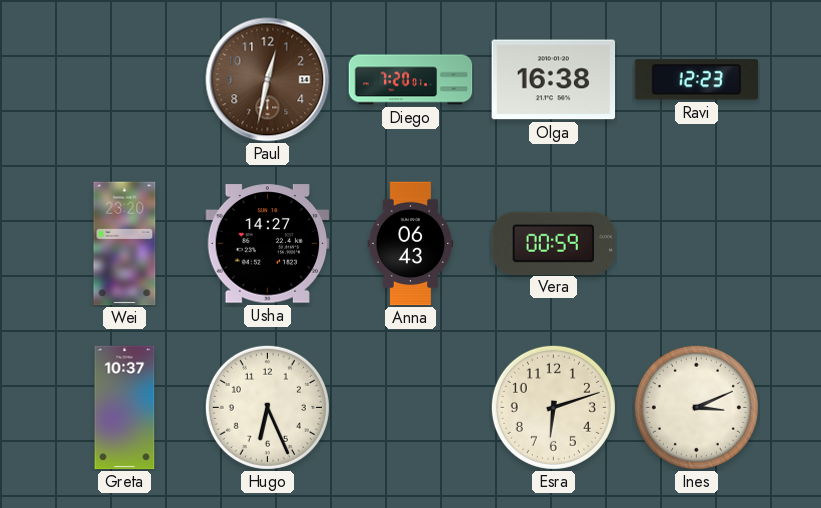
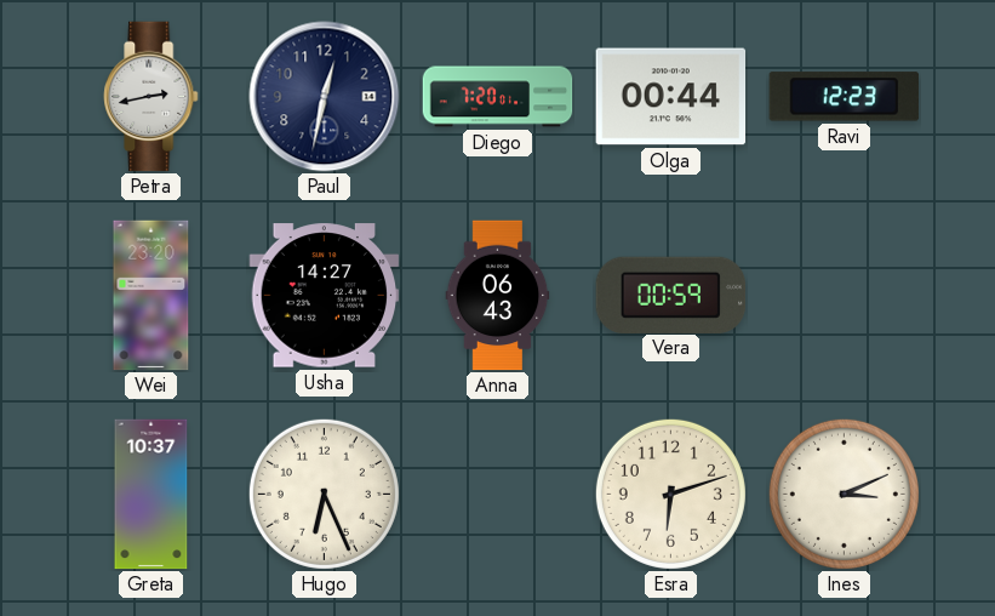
Petra: none -> 2:43 (151, 97)
Paul dial: brown -> navy (325, 97)
Olga: 16:38 -> 00:44 (671, 97)
